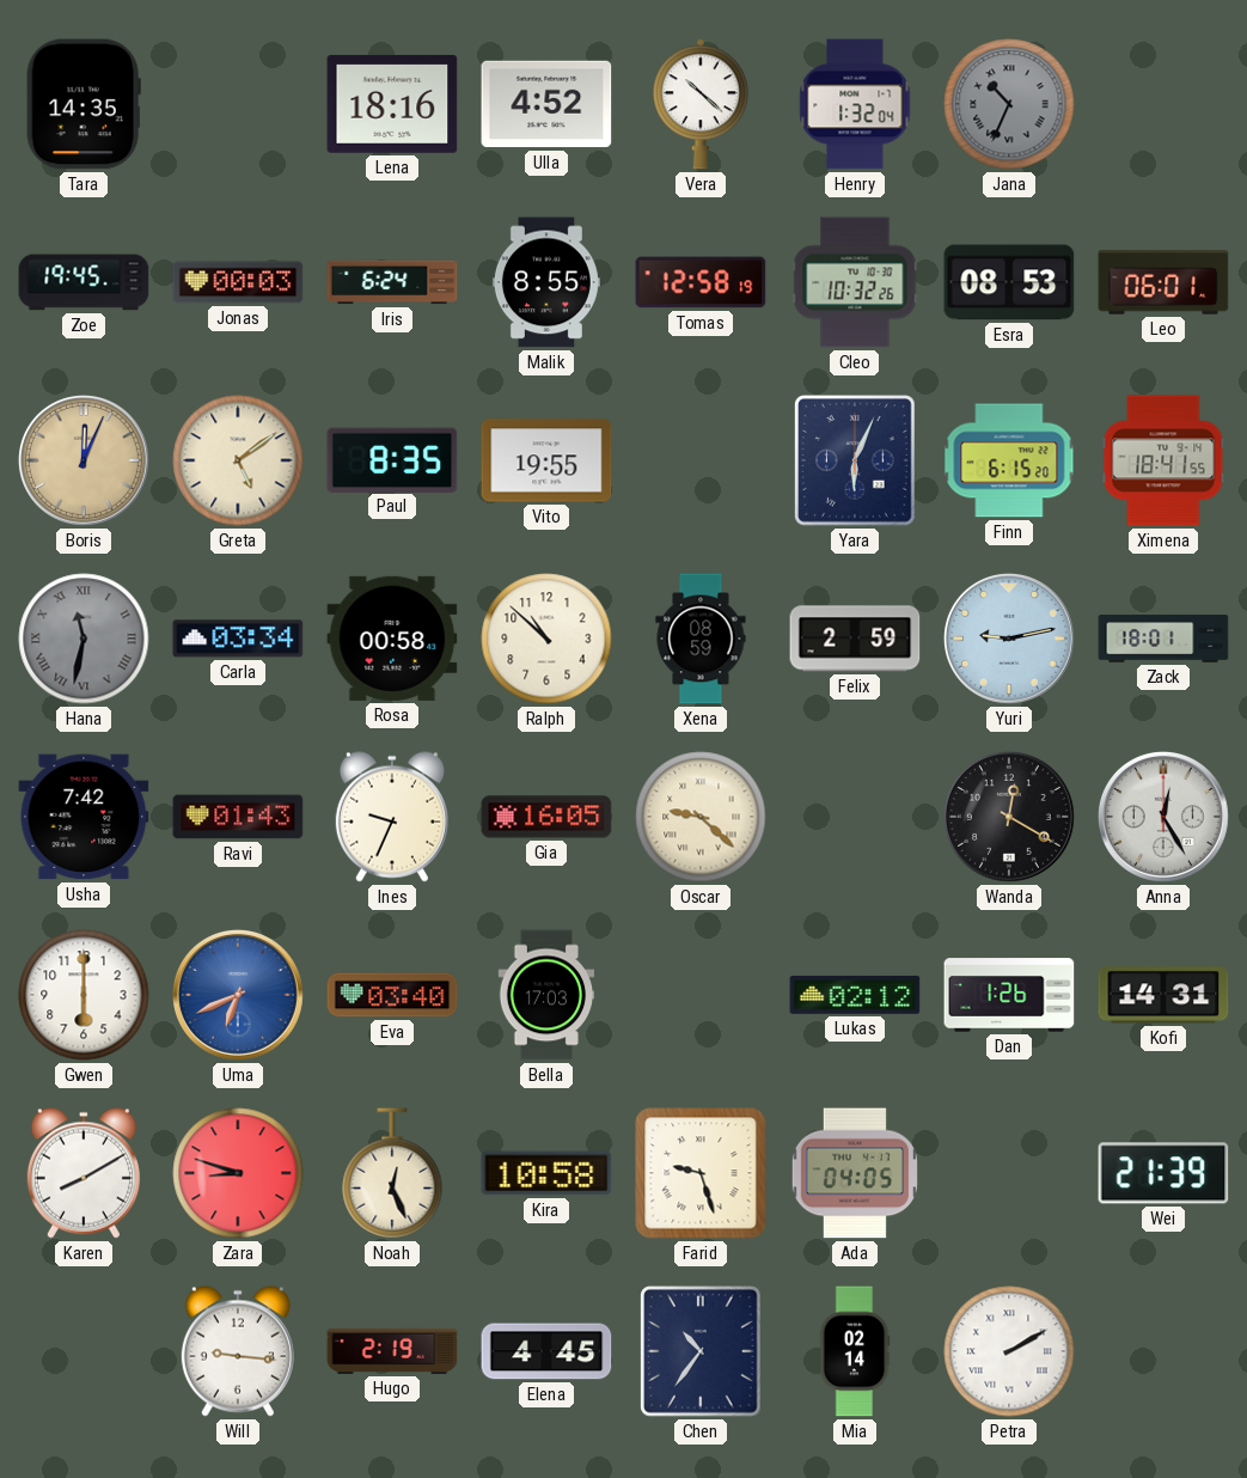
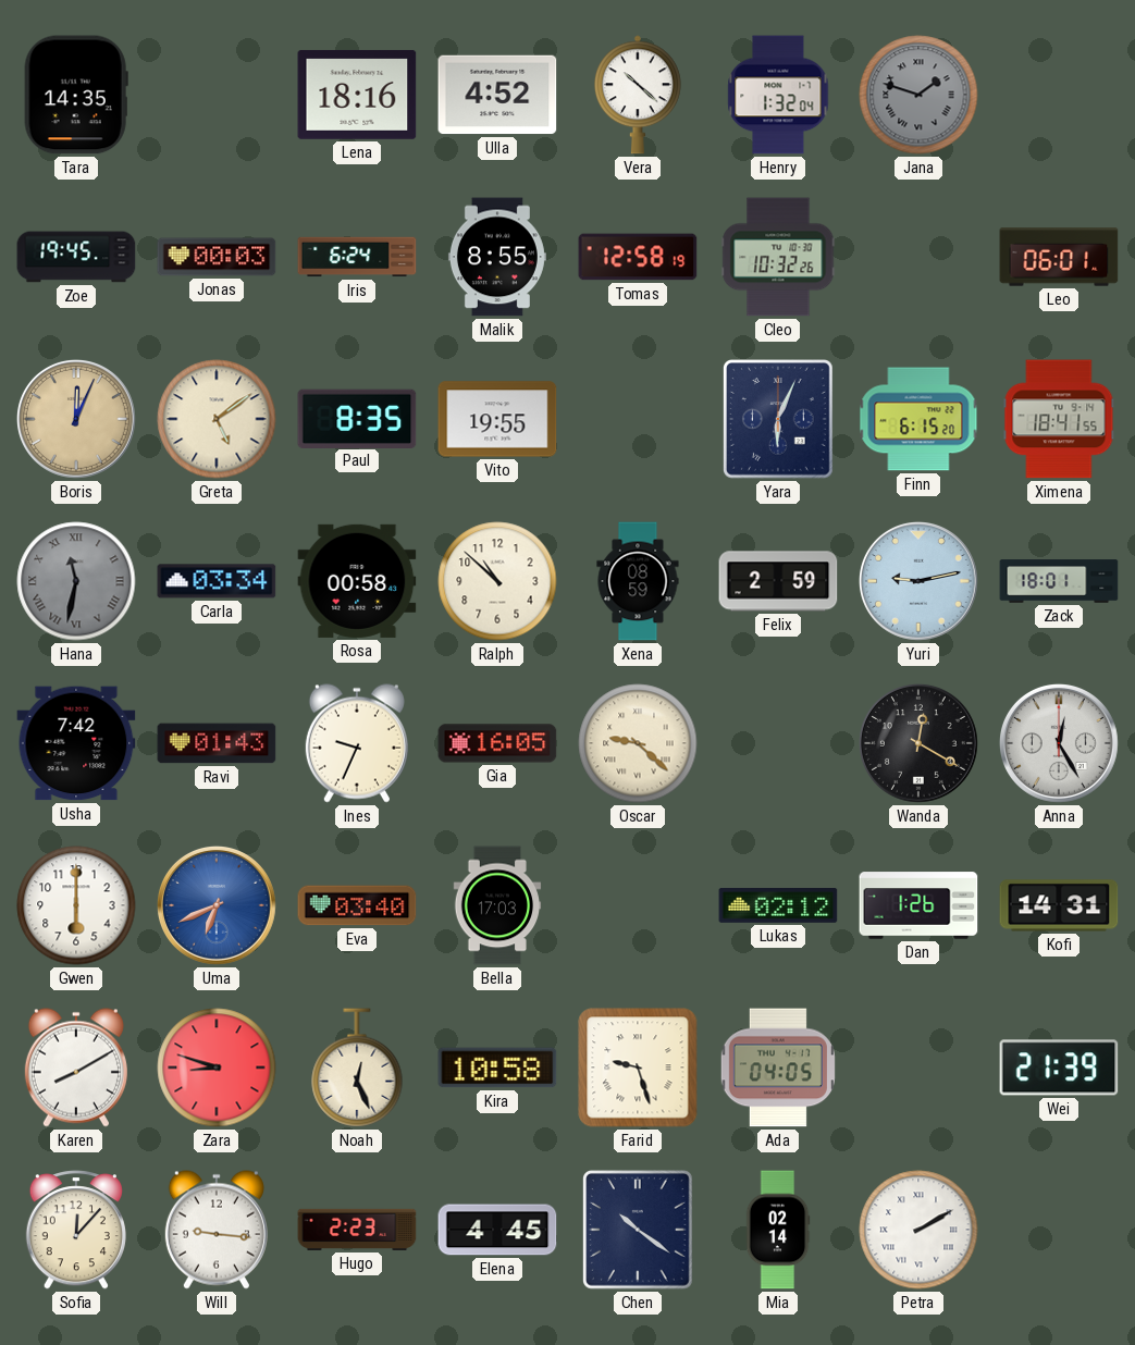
Jana: 10:34 -> 1:48 (918, 95)
Esra: 08:53 -> none (1009, 282)
Sofia: none -> 12:07 (76, 1230)
Hugo: 2:19 -> 2:23 (357, 1230)
Chen: 10:36 -> 10:21 (639, 1231)
